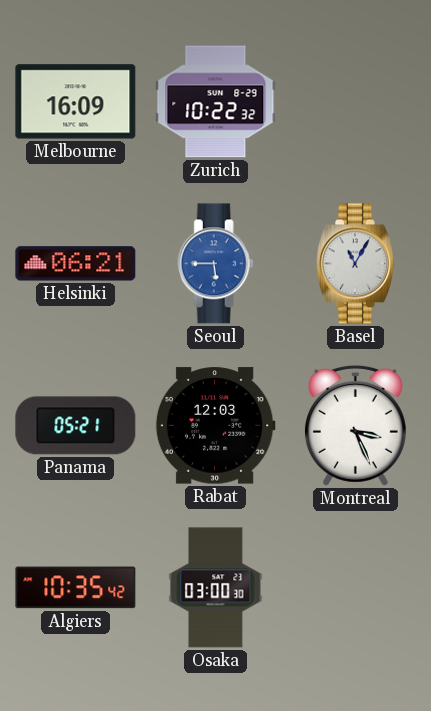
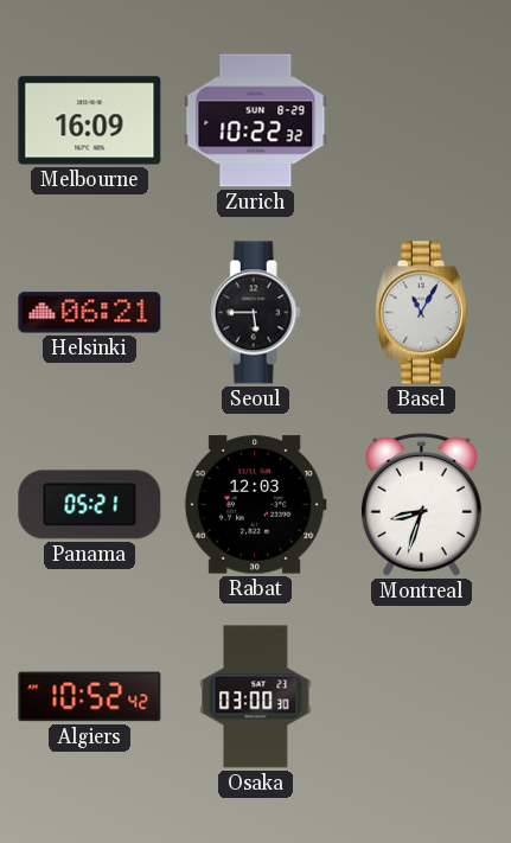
Seoul dial: blue -> black (255, 313)
Montreal: 3:26 -> 8:33 (421, 504)
Algiers: 10:35 -> 10:52 (90, 697)
